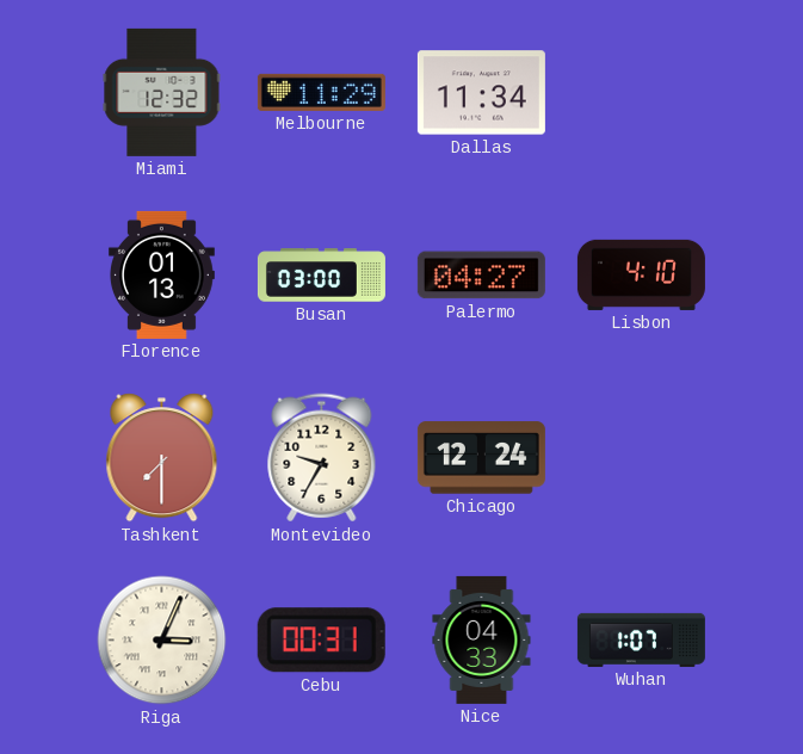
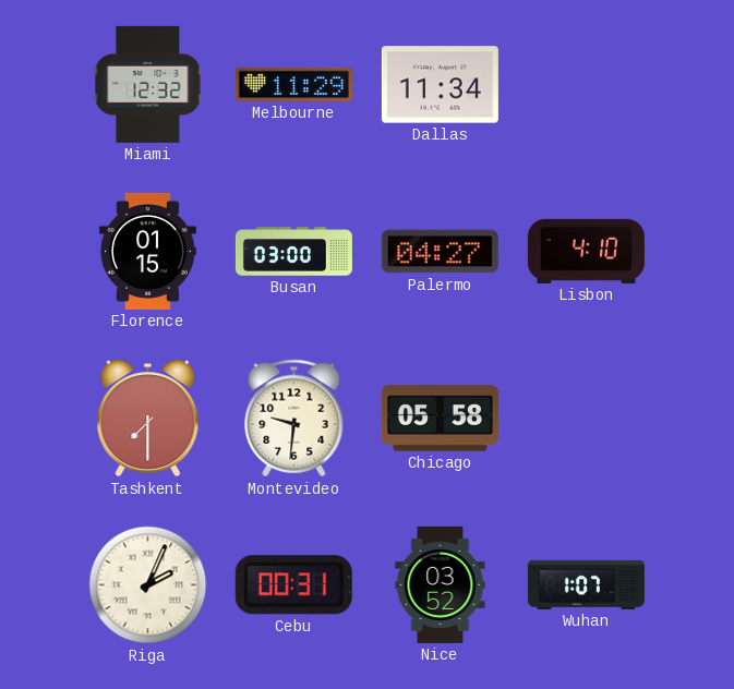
Florence: 01:13 -> 01:15 (147, 251)
Montevideo: 9:35 -> 9:31 (294, 419)
Chicago: 12:24 -> 05:58 (440, 419)
Riga: 3:04 -> 2:04 (148, 585)
Nice: 04:33 -> 03:52 (441, 584)
